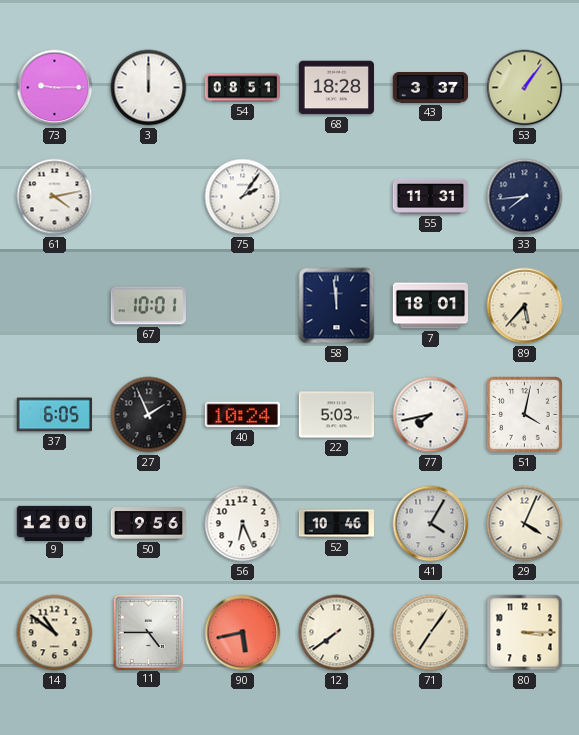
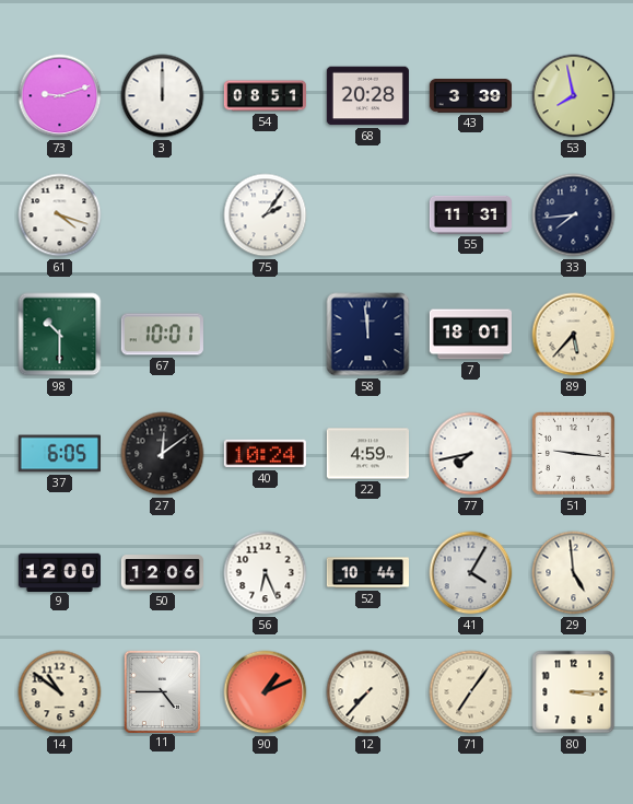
73: 9:15 -> 9:12 (60, 96)
68: 18:28 -> 20:28 (367, 96)
43: 3:37 -> 3:39 (470, 96)
53: 1:06 -> 7:58 (574, 96)
61: 4:13 -> 4:18 (60, 215)
98: none -> 10:30 (60, 335)
27: 1:56 -> 12:09 (163, 454)
22: 5:03 -> 4:59 (367, 454)
51: 4:02 -> 9:16 (574, 454)
50: 9:56 -> 12:06 (162, 573)
52: 10:46 -> 10:44 (367, 573)
29: 4:04 -> 4:59 (574, 573)
90: 5:43 -> 1:11 (266, 692)
12: 7:39 -> 7:37 (368, 692)
